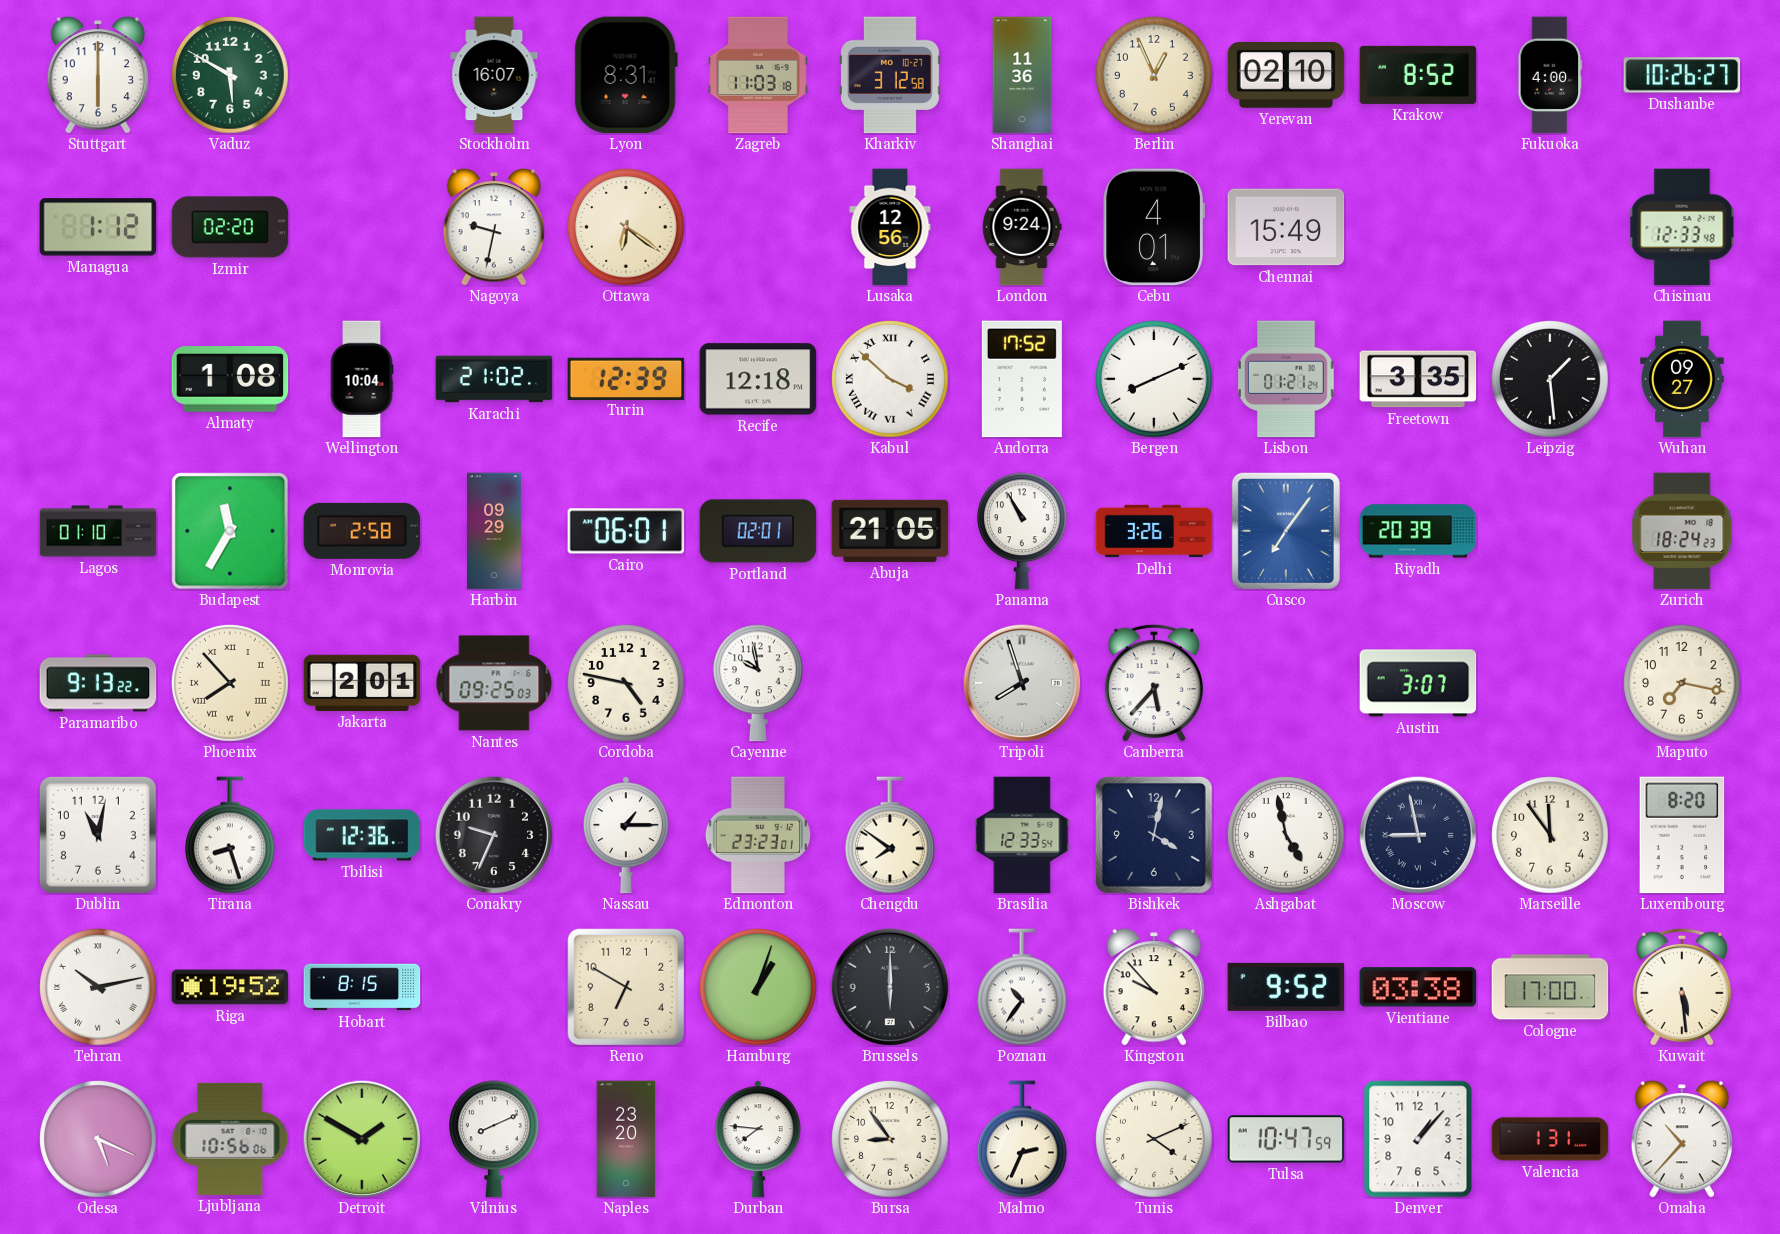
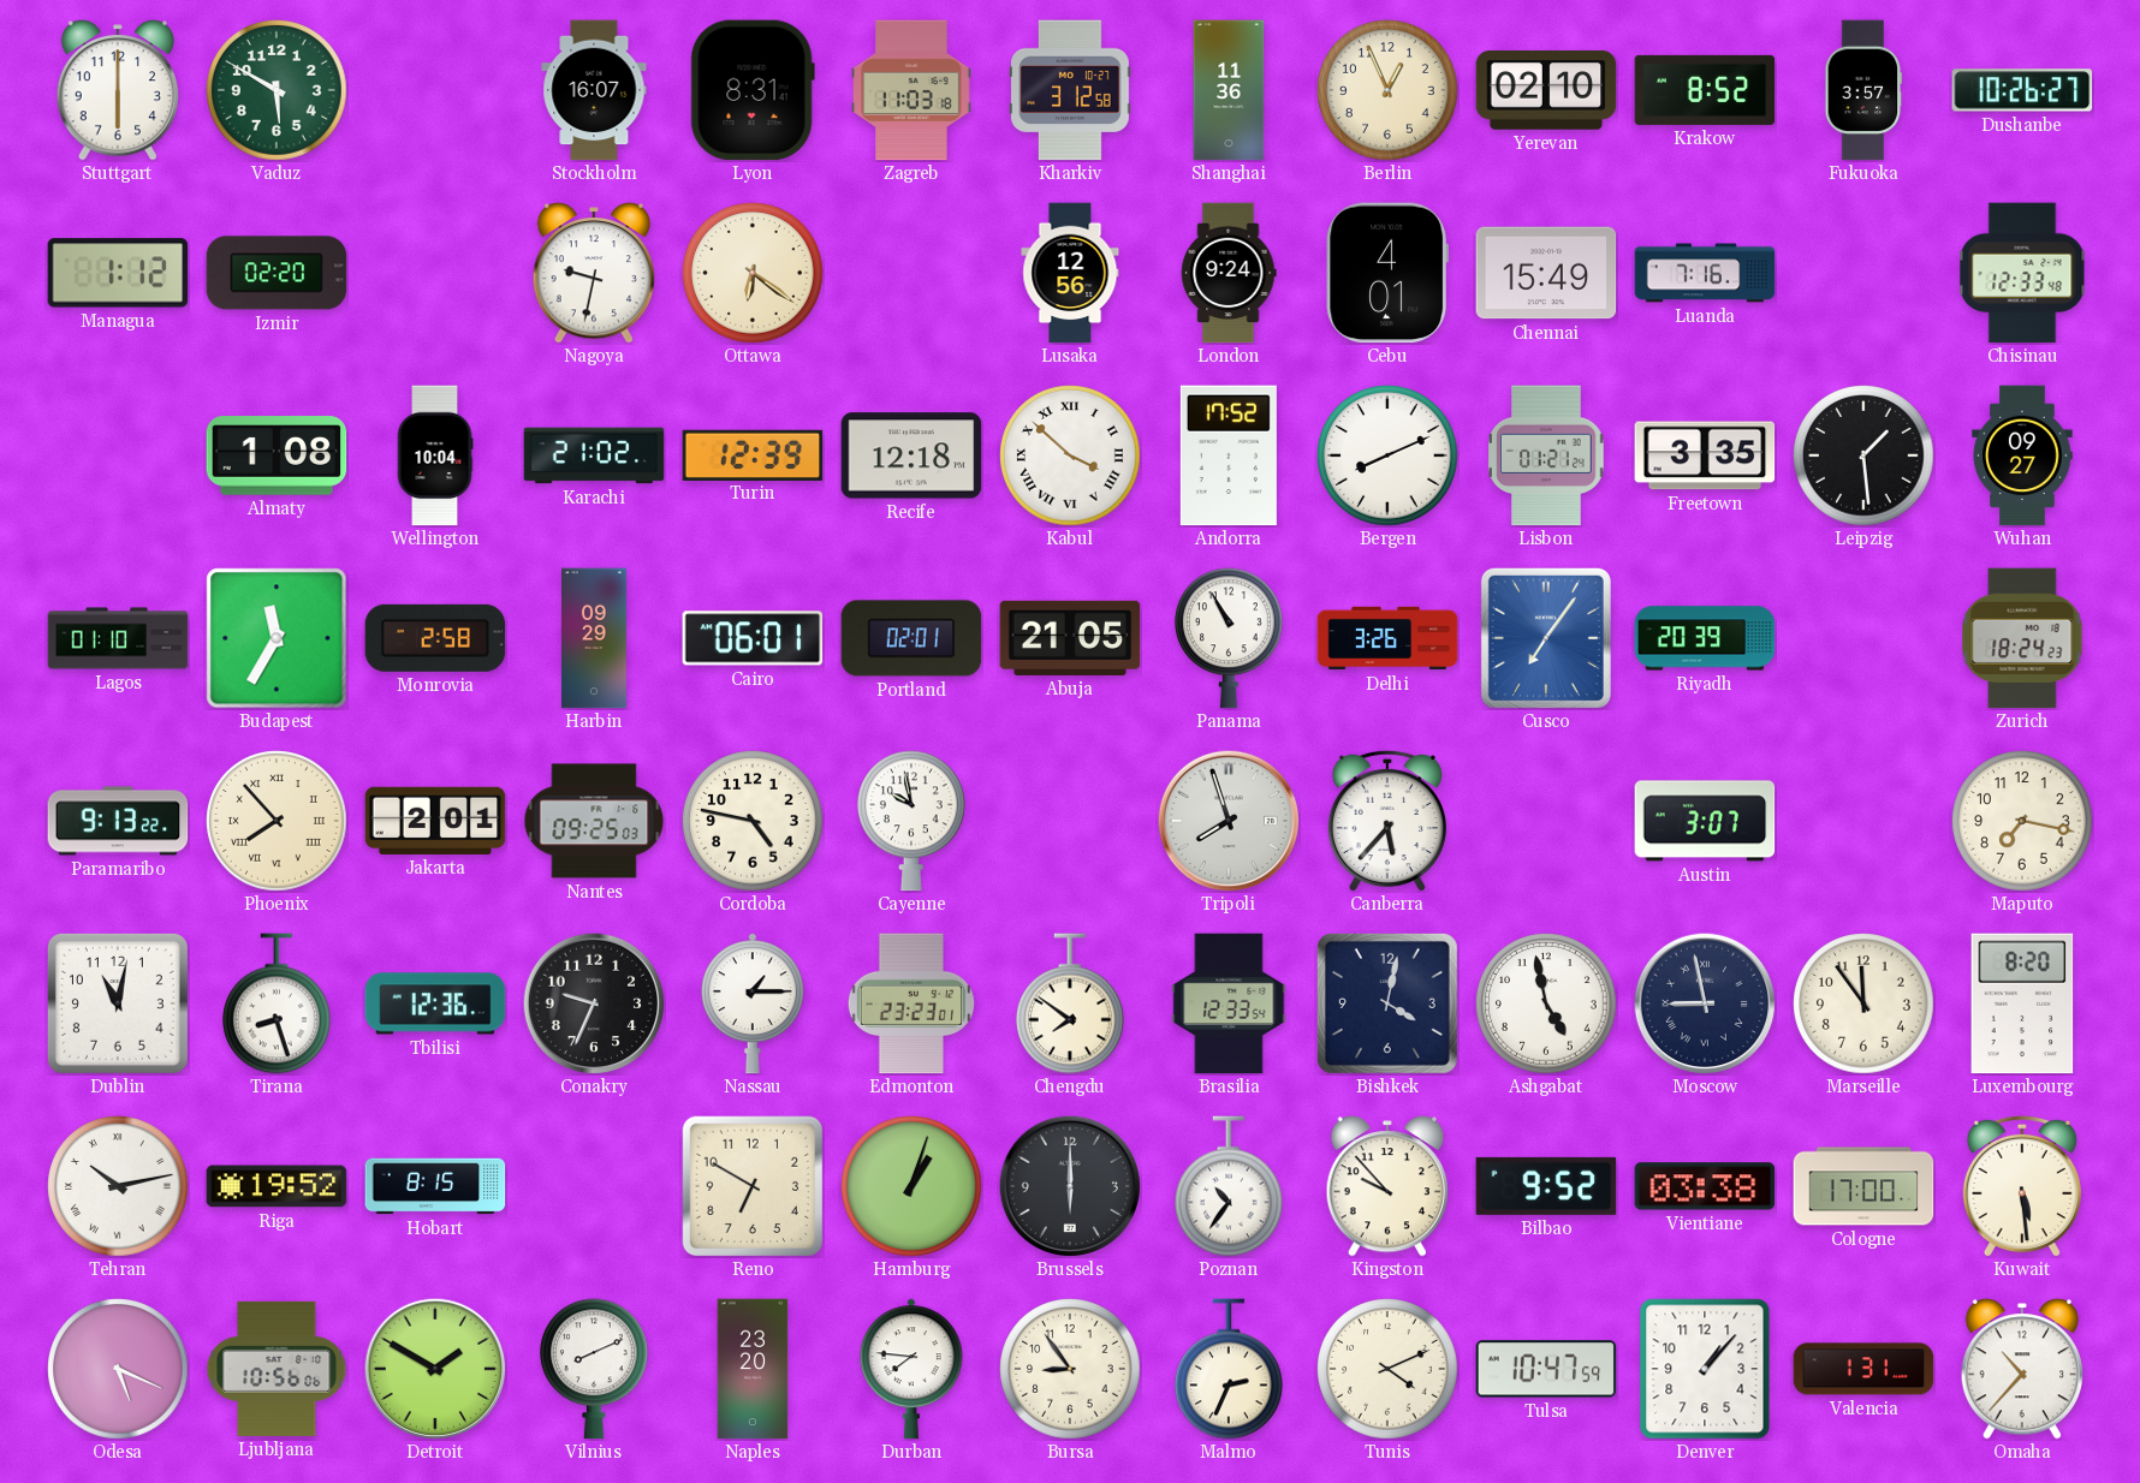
Fukuoka: 4:00 -> 3:57 (1863, 90)
Luanda: none -> 7:16 (1705, 273)
